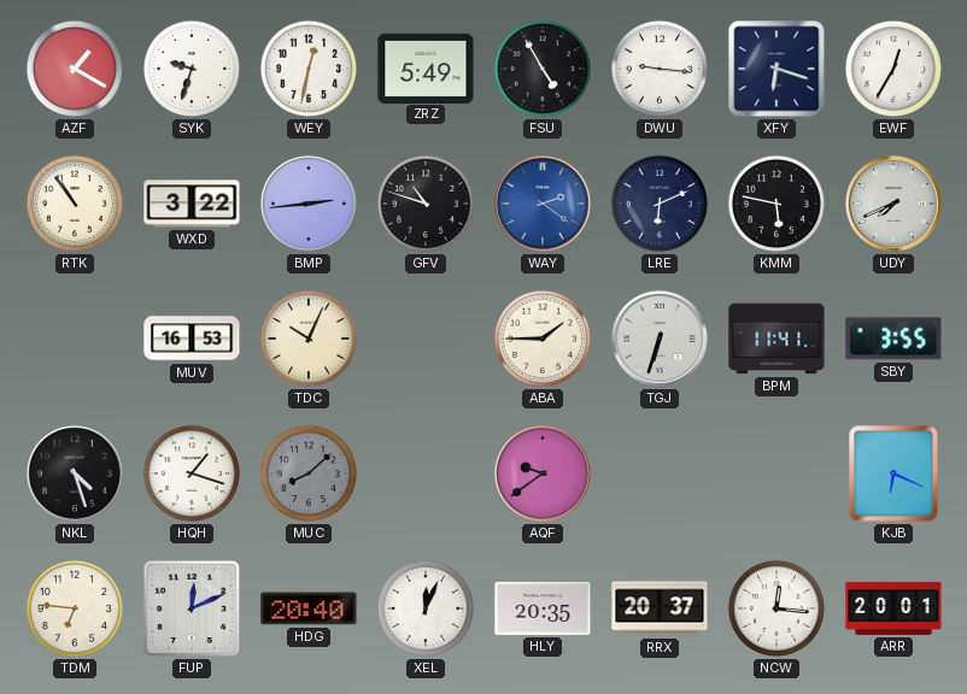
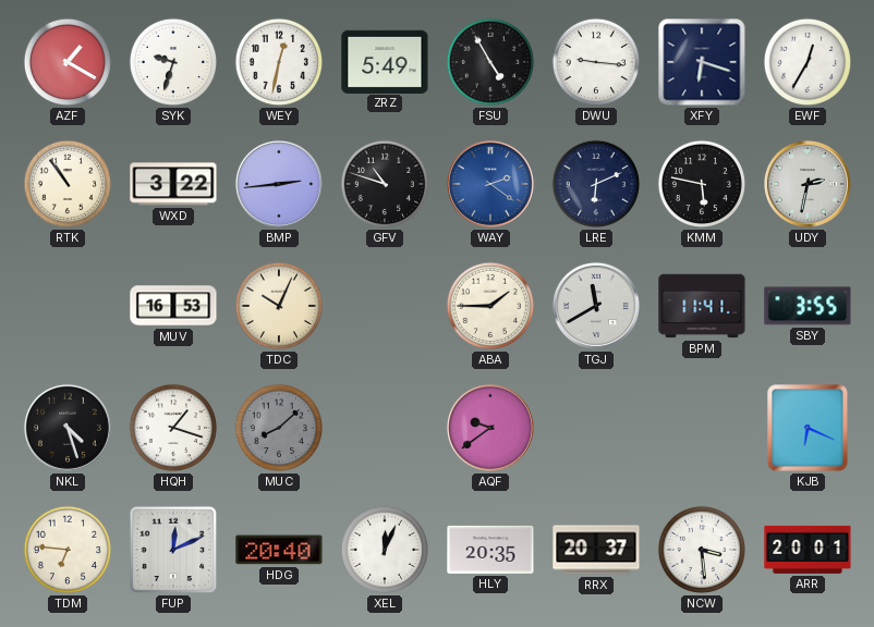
UDY: 7:41 -> 2:32 (808, 184)
TGJ: 6:33 -> 11:40 (596, 306)
NCW: 12:16 -> 3:29 (702, 550)
